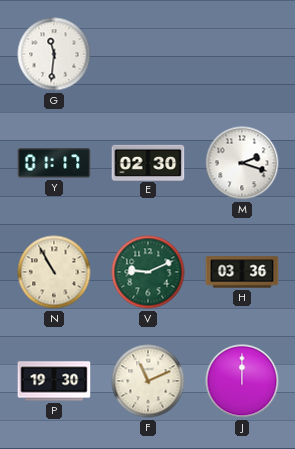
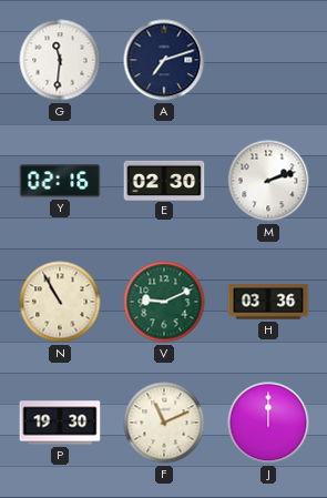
A: none -> 7:12 (164, 60)
Y: 01:17 -> 02:16 (60, 181)
M: 2:18 -> 2:12 (268, 181)
